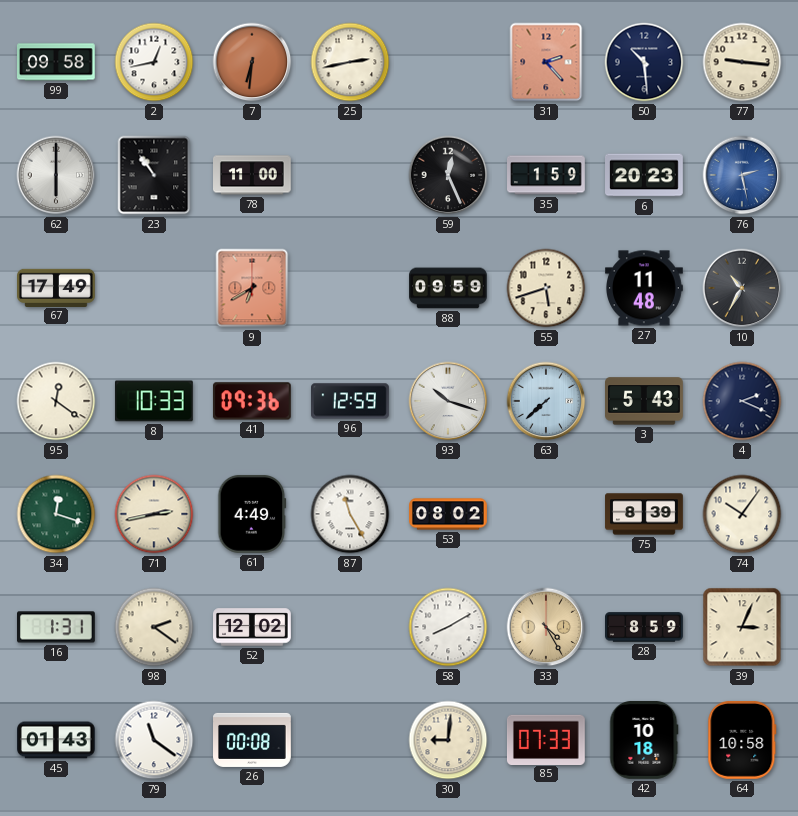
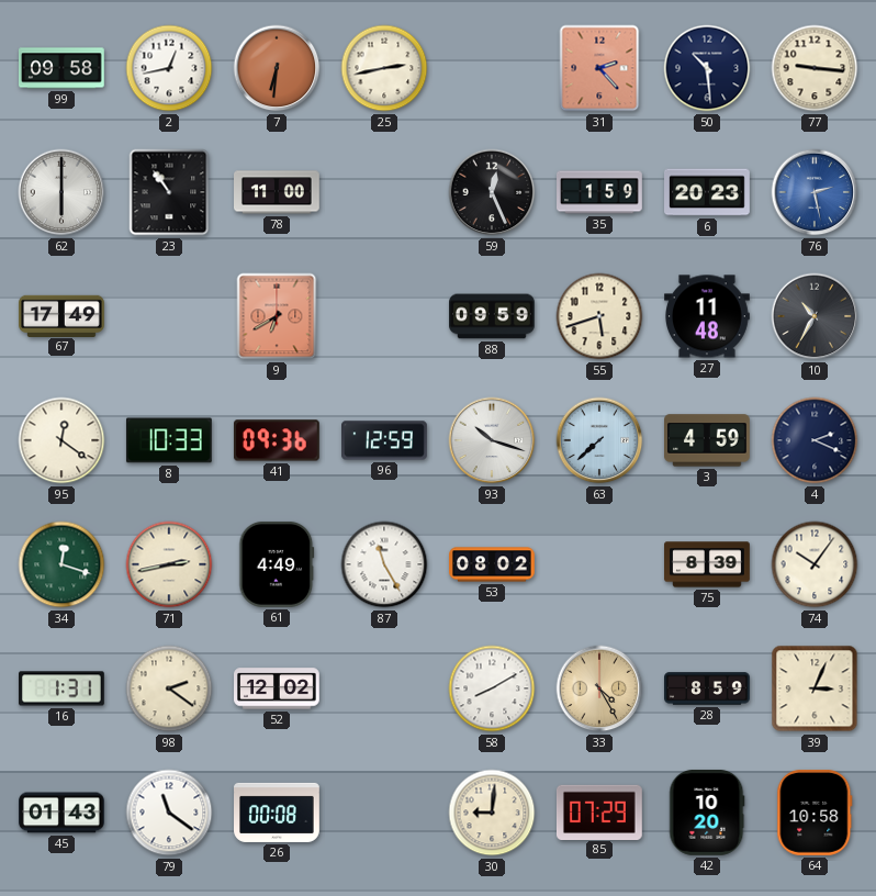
3: 5:43 -> 4:59 (708, 440)
85: 07:33 -> 07:29 (599, 811)
42: 10:18 -> 10:20 (707, 813)
